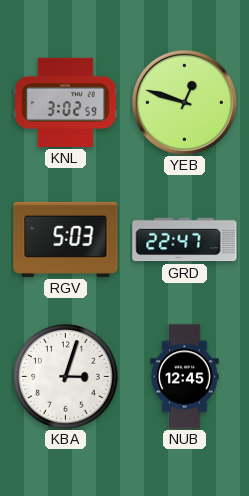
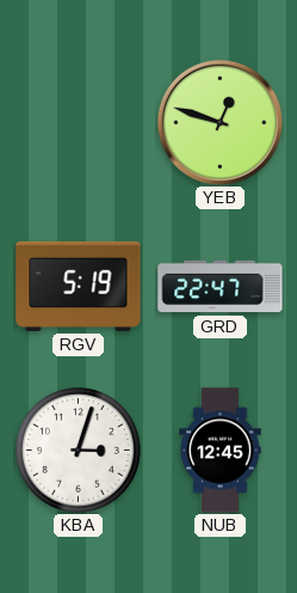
KNL: 3:02 -> none (66, 102)
RGV: 5:03 -> 5:19 (79, 286)
